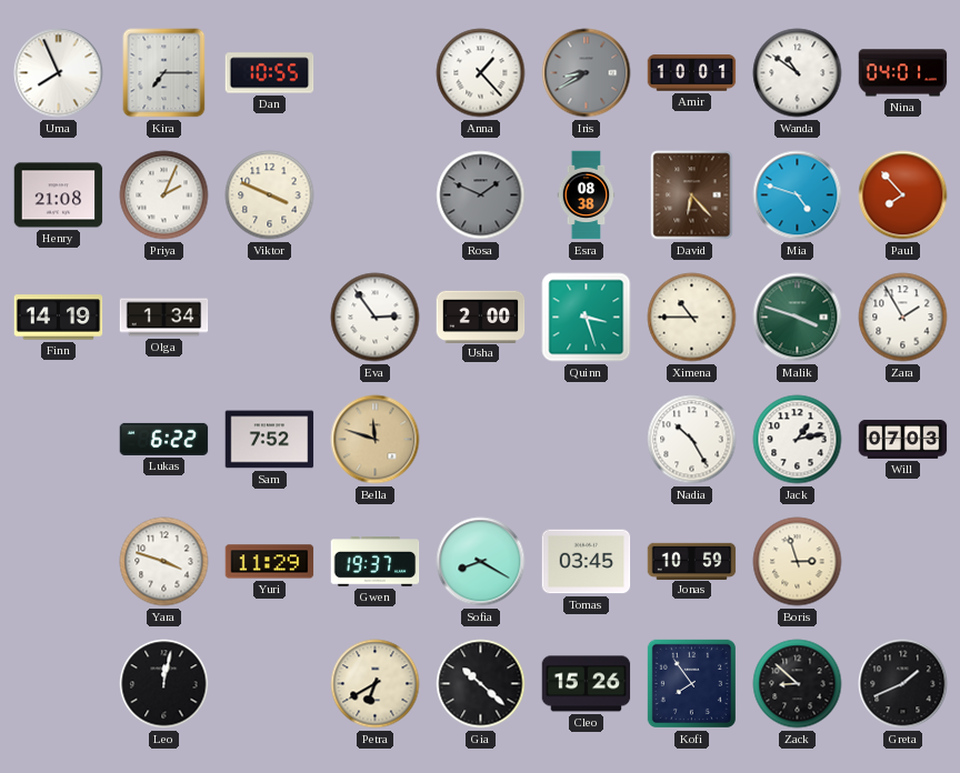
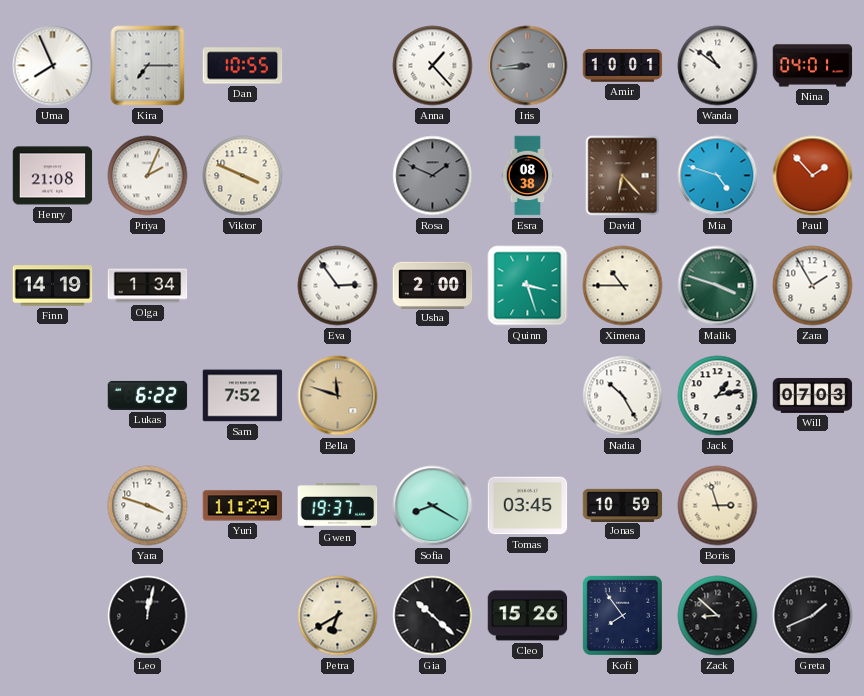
Iris: 8:40 -> 8:44 (528, 66)
Paul: 7:53 -> 1:53 (813, 176)
